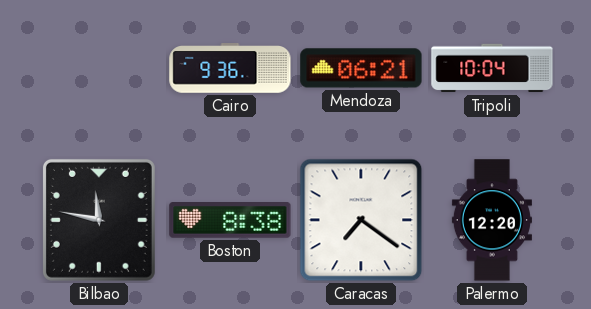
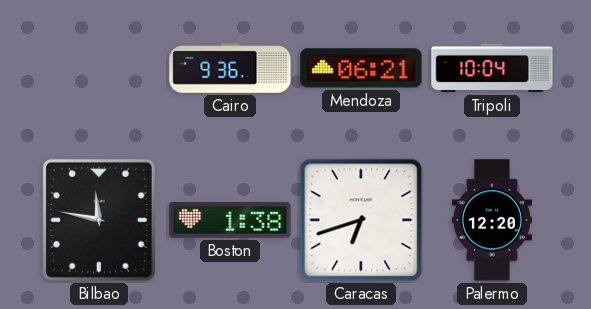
Boston: 8:38 -> 1:38 (230, 221)
Caracas: 7:21 -> 6:42 (361, 220)
